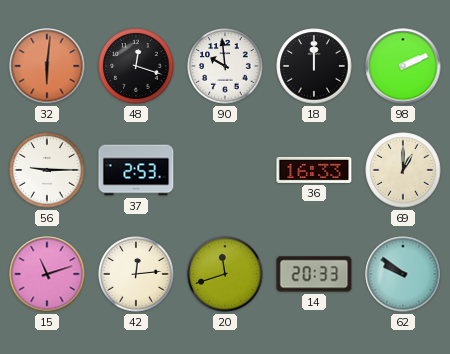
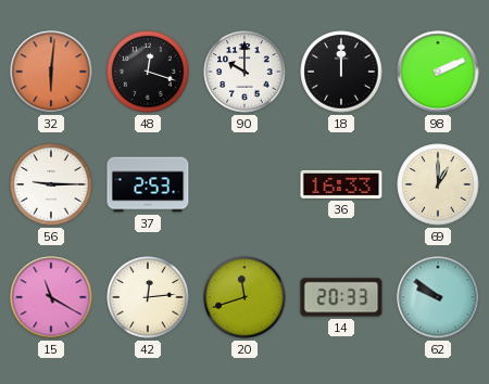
90: 9:59 -> 10:00 (244, 72)
15: 11:12 -> 11:20 (51, 297)
